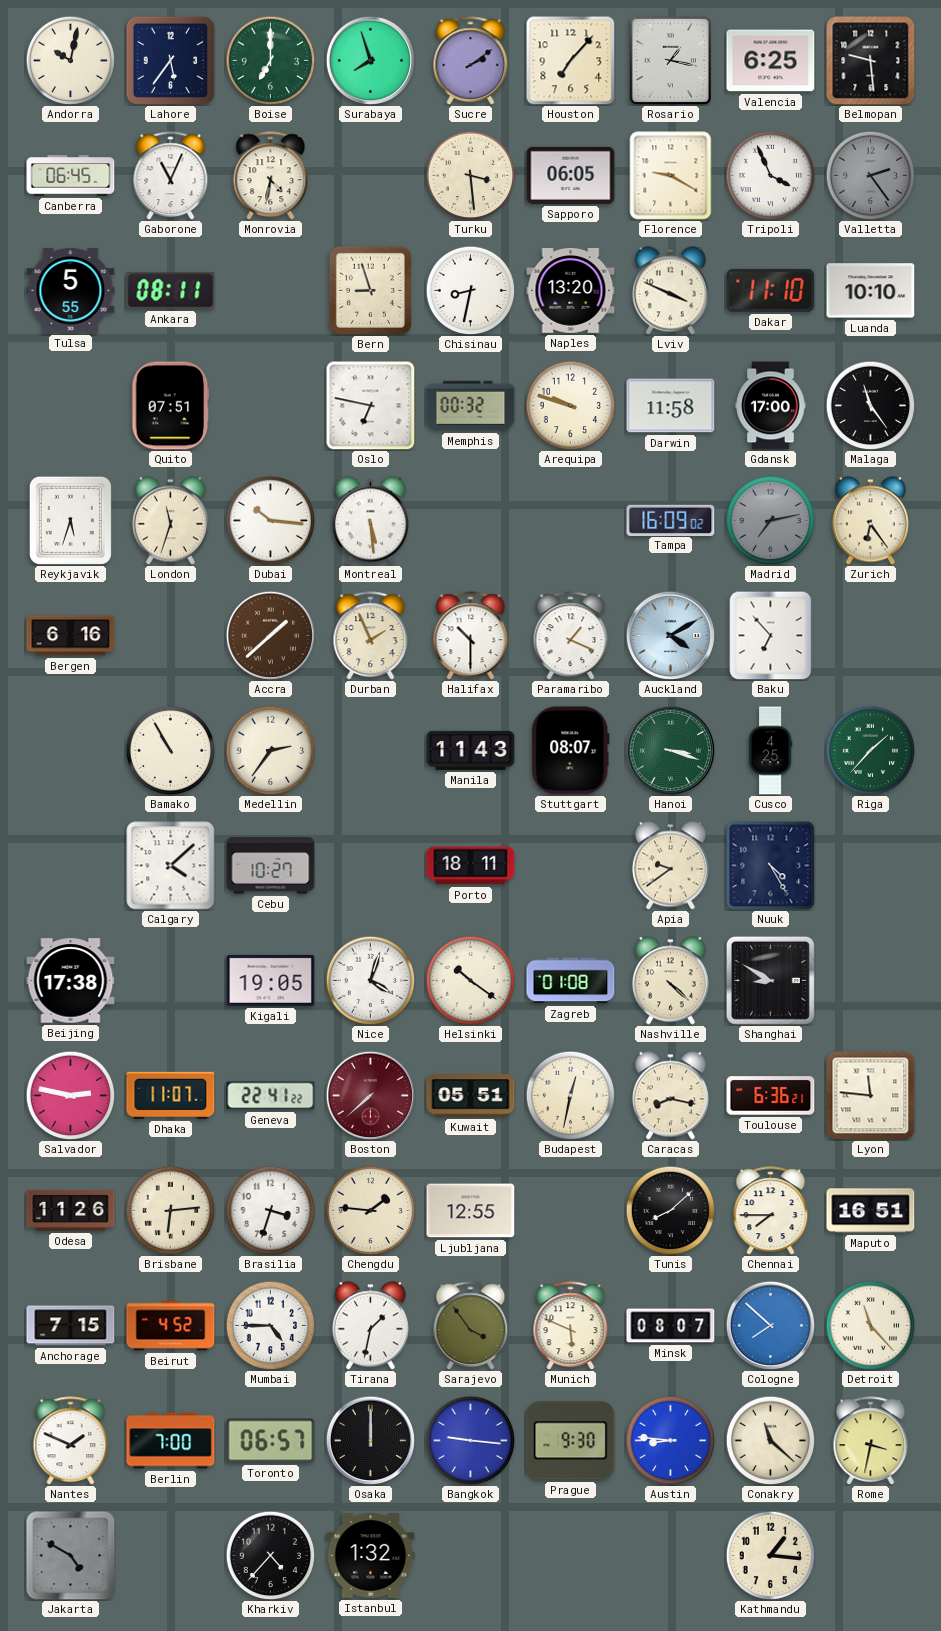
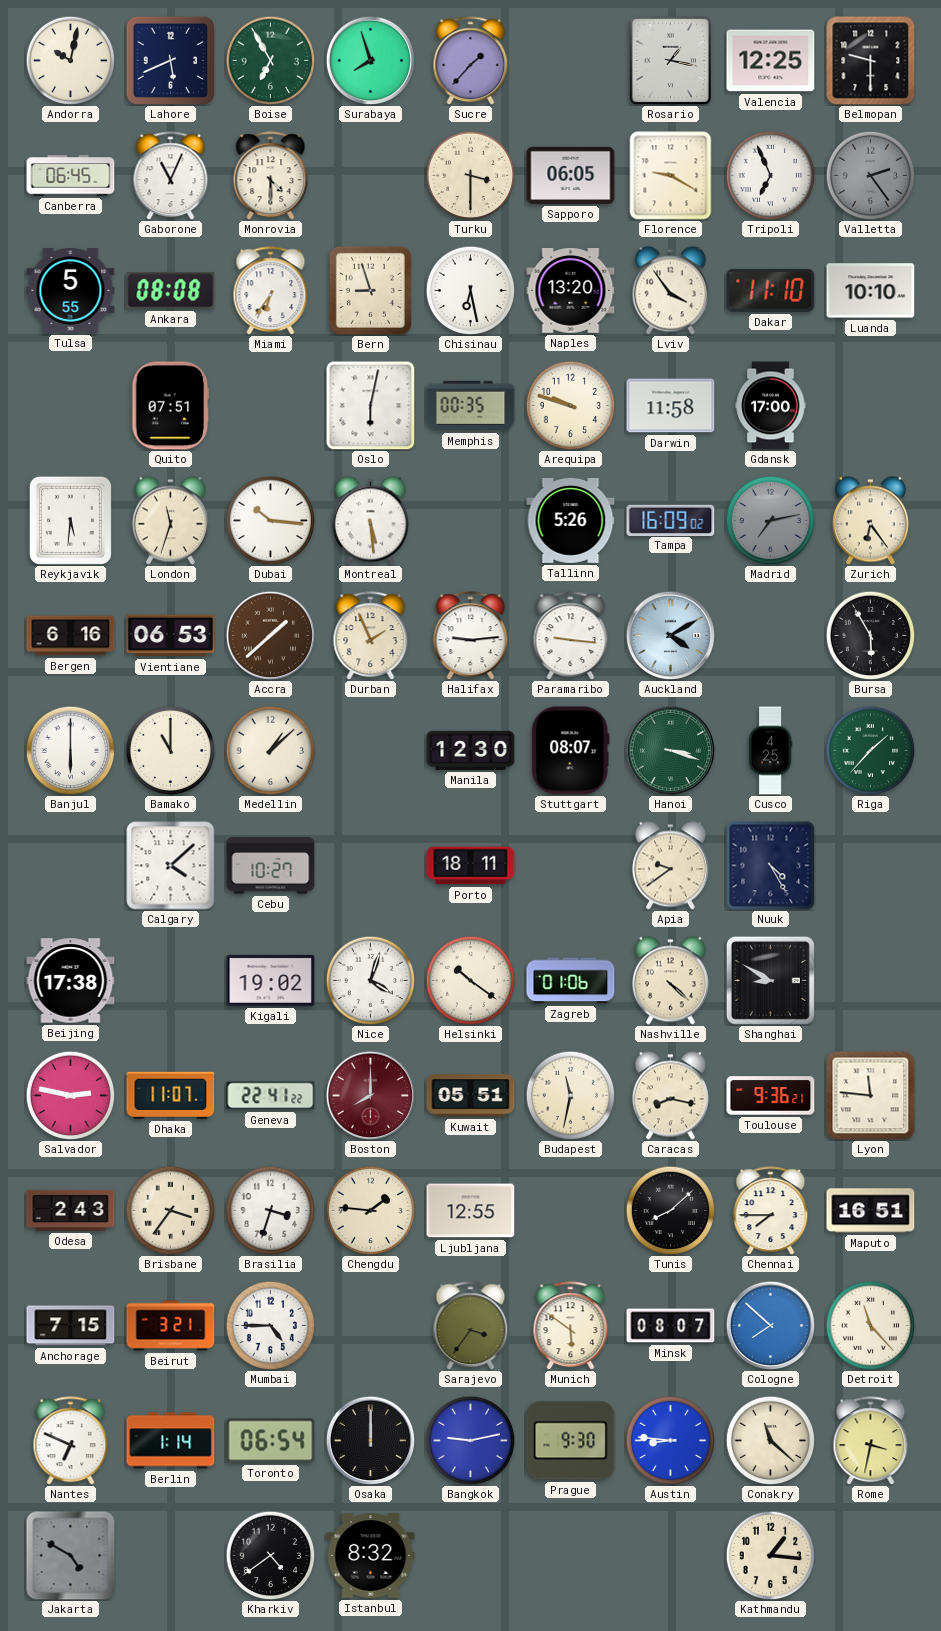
Lahore: 5:36 -> 5:41 (170, 60)
Boise: 7:00 -> 6:55 (270, 60)
Sucre: 2:09 -> 1:37 (471, 61)
Houston: 7:07 -> none (570, 60)
Valencia: 6:25 -> 12:25 (771, 61)
Belmopan: 9:29 -> 9:30 (871, 61)
Monrovia: 4:32 -> 4:30 (271, 176)
Turku: 3:29 -> 3:30 (470, 175)
Tripoli: 3:56 -> 6:56 (770, 175)
Ankara: 08:11 -> 08:08 (171, 291)
Miami: none -> 6:36 (271, 291)
Chisinau: 8:32 -> 6:28 (470, 290)
Lviv: 3:49 -> 3:54 (670, 291)
Oslo: 6:47 -> 6:02 (370, 405)
Memphis: 00:32 -> 00:35 (471, 406)
Malaga: 11:24 -> none (870, 405)
Reykjavik: 5:33 -> 5:31 (70, 520)
Tallinn: none -> 5:26 (571, 520)
Vientiane: none -> 06:53 (171, 636)
Halifax: 10:30 -> 9:14 (471, 636)
Paramaribo: 1:19 -> 9:16 (571, 636)
Baku: 6:53 -> none (771, 635)
Bursa: none -> 5:55 (870, 635)
Banjul: none -> 6:00 (70, 750)
Bamako: 10:55 -> 11:00 (170, 750)
Medellin: 2:36 -> 1:08 (270, 750)
Manila: 11:43 -> 12:30 (471, 750)
Kigali: 19:05 -> 19:02 (271, 980)
Zagreb: 01:08 -> 01:06 (571, 981)
Boston: 7:38 -> 8:00 (370, 1095)
Budapest: 12:32 -> 11:32 (570, 1095)
Toulouse: 6:36 -> 9:36 (771, 1096)
Odesa: 11:26 -> 2:43 (71, 1210)
Brisbane: 6:14 -> 3:36 (170, 1210)
Beirut: 4:52 -> 3:21 (171, 1326)
Tirana: 1:32 -> none (370, 1326)
Sarajevo: 3:54 -> 3:36 (471, 1326)
Munich: 5:49 -> 5:51 (571, 1326)
Nantes: 1:49 -> 6:49 (71, 1441)
Berlin: 7:00 -> 1:14 (171, 1441)
Toronto: 06:57 -> 06:54 (271, 1441)
Bangkok: 9:16 -> 9:13 (470, 1440)
Kharkiv: 4:37 -> 4:39 (270, 1555)
Istanbul: 1:32 -> 8:32 (371, 1556)
